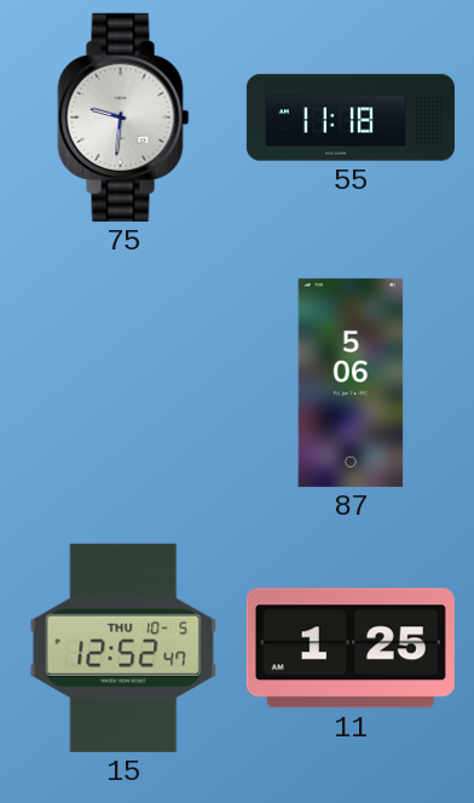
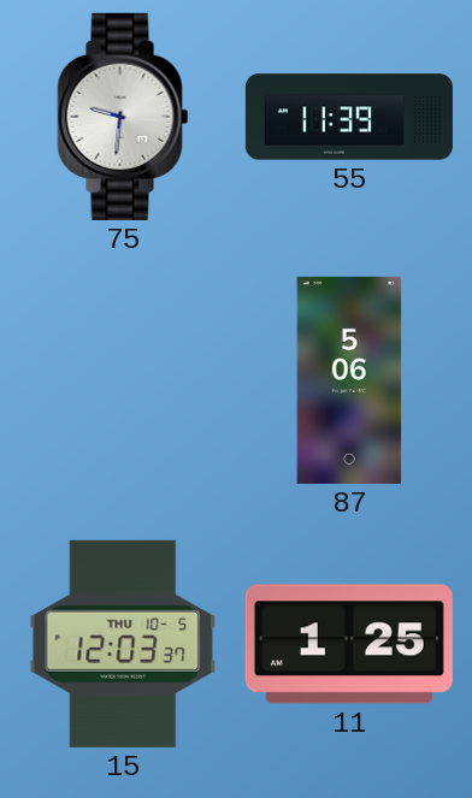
55: 11:18 -> 11:39 (349, 117)
15: 12:52 -> 12:03 (123, 644)
